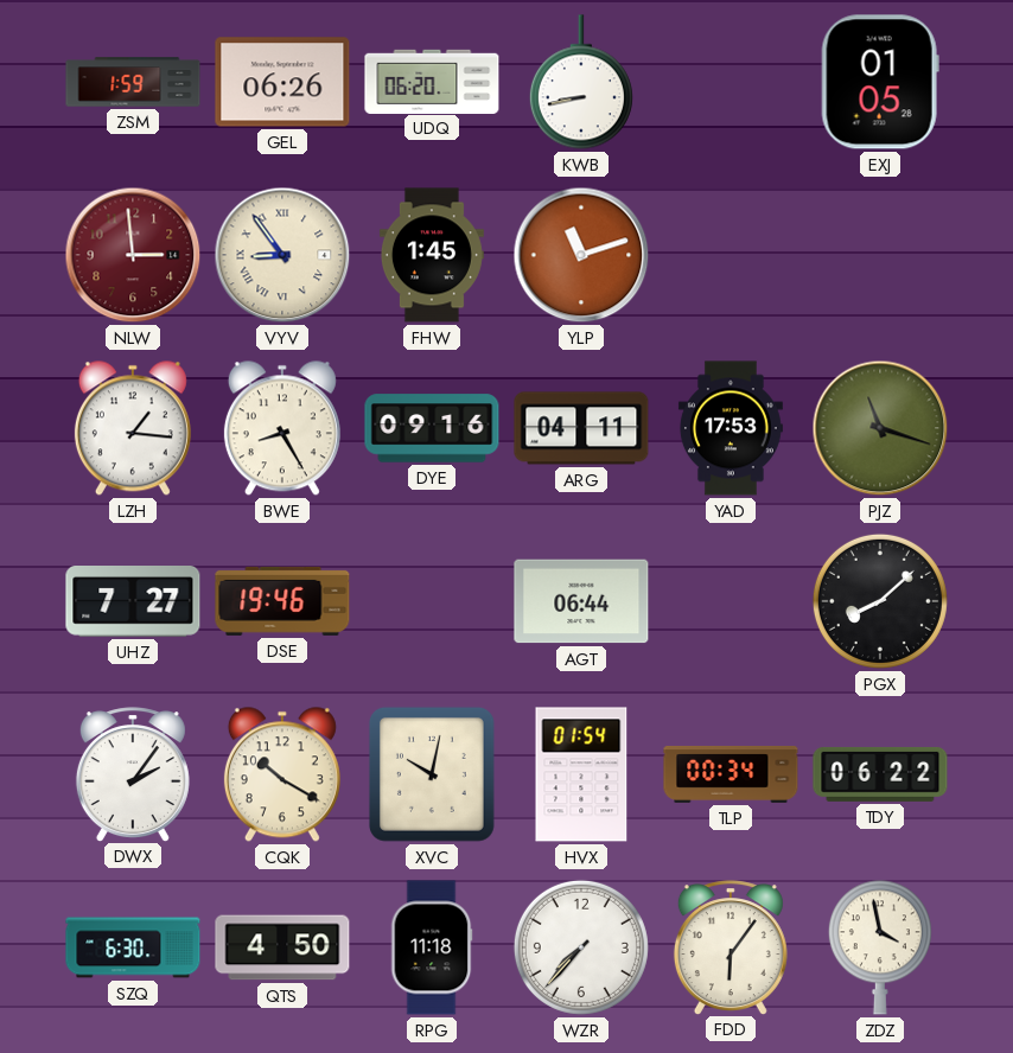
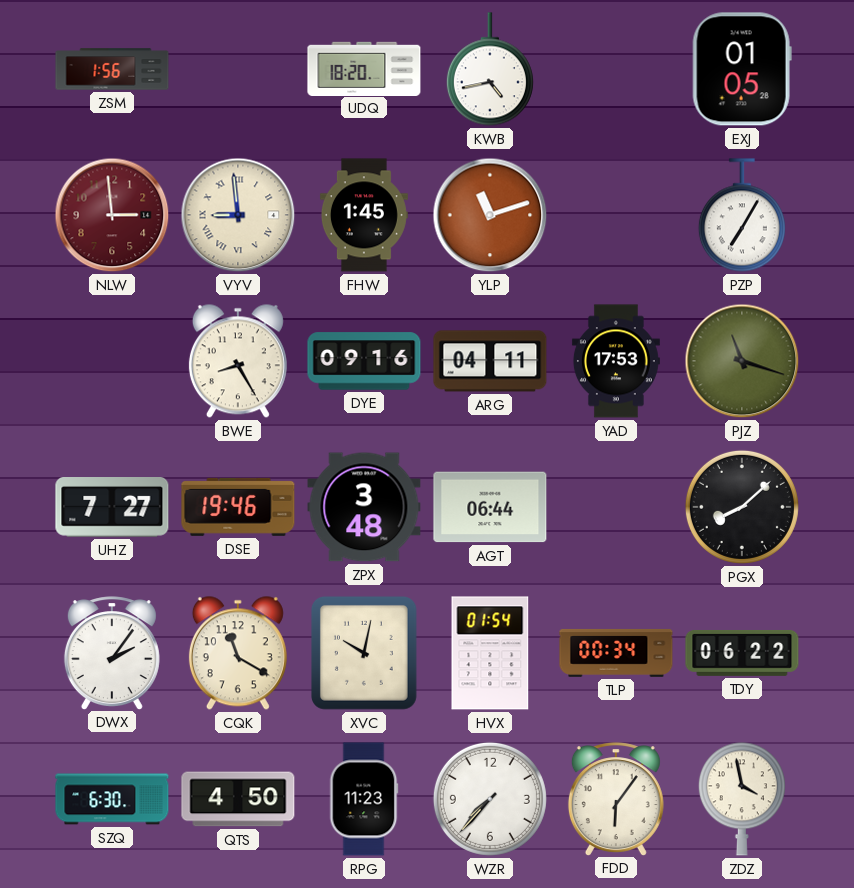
ZSM: 1:59 -> 1:56 (112, 69)
GEL: 06:26 -> none (282, 82)
UDQ: 06:20 -> 18:20 (364, 68)
KWB: 8:43 -> 4:43 (490, 69)
VYV: 8:54 -> 8:59 (238, 215)
PZP: none -> 7:05 (742, 215)
LZH: 1:16 -> none (133, 428)
ZPX: none -> 3:48 (364, 507)
CQK: 10:20 -> 11:20 (238, 653)
RPG: 11:18 -> 11:23 (364, 799)
